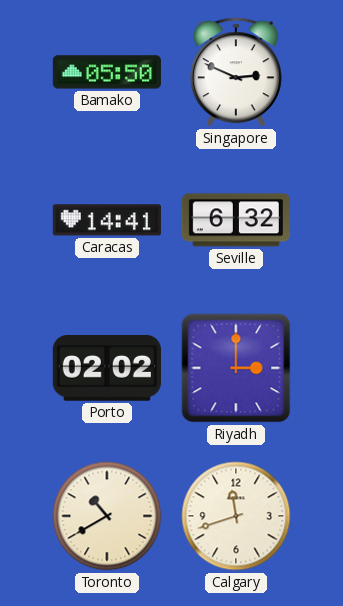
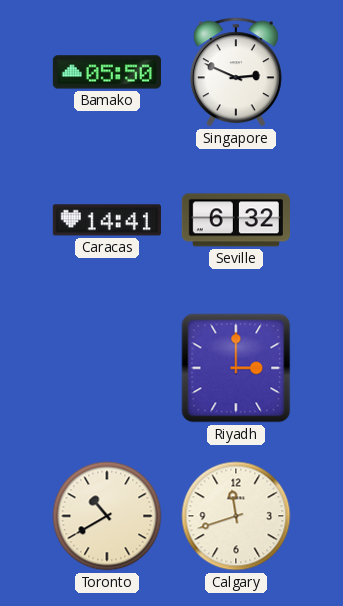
Porto: 02:02 -> none (107, 369)
